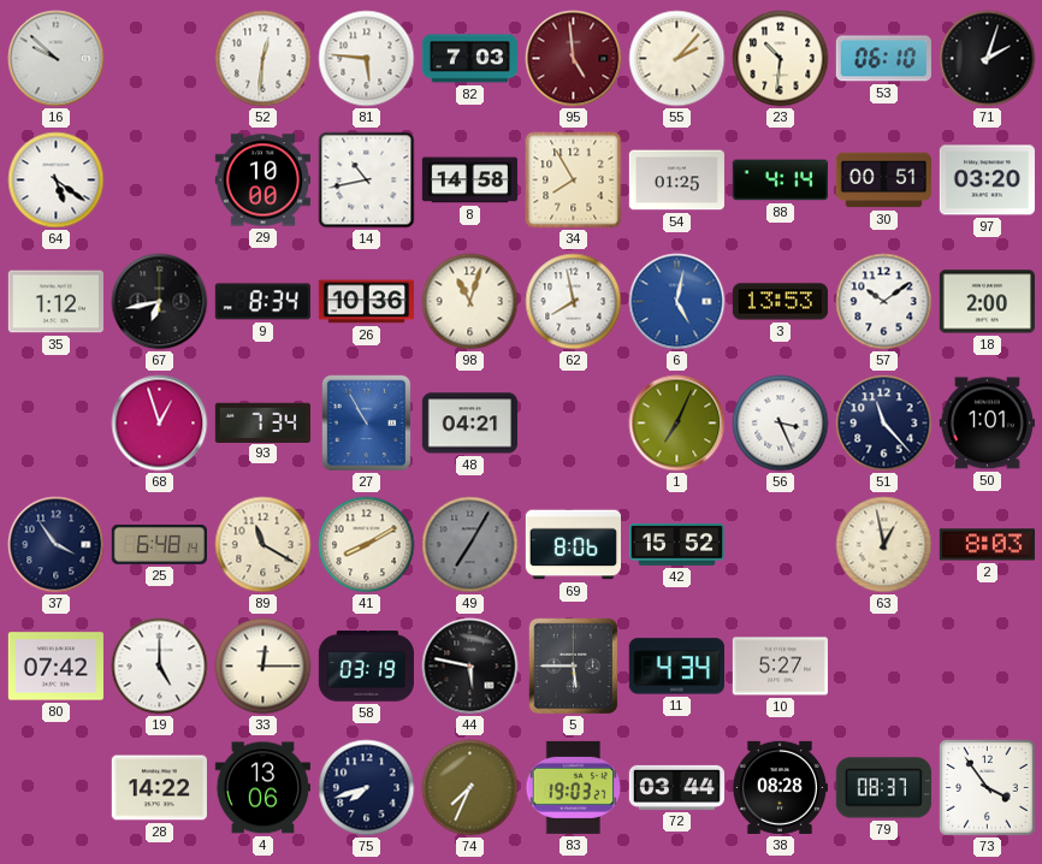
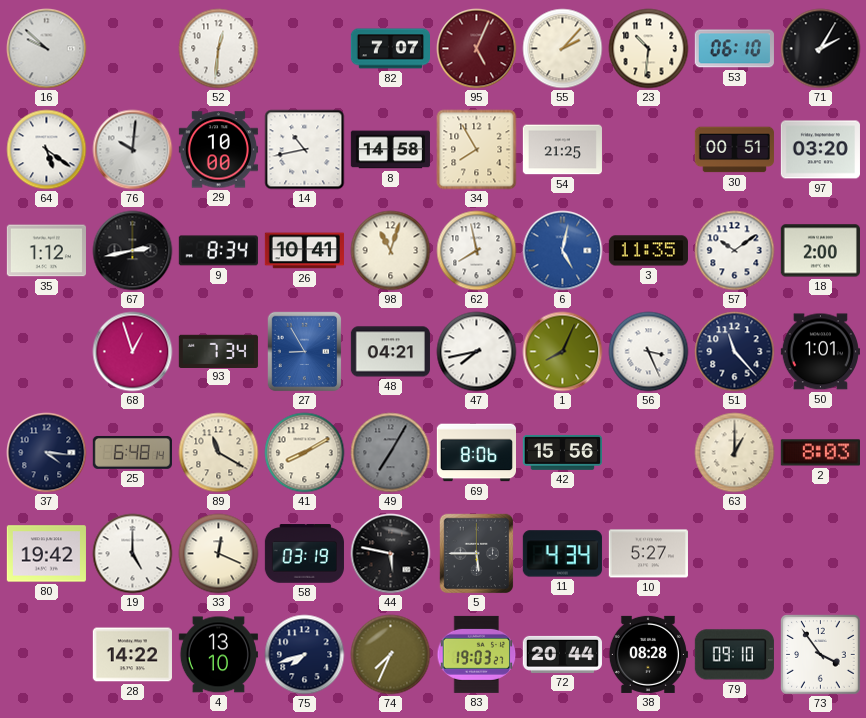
81: 5:46 -> none (367, 59)
82: 7:03 -> 7:07 (390, 49)
95: 4:59 -> 5:04 (477, 49)
71: 2:03 -> 2:05 (821, 49)
76: none -> 10:01 (133, 150)
54: 01:25 -> 21:25 (562, 150)
88: 4:14 -> none (780, 181)
67: 6:43 -> 2:43 (133, 251)
26: 10:36 -> 10:41 (304, 251)
3: 13:53 -> 11:35 (648, 251)
27: 10:55 -> 8:55 (305, 352)
47: none -> 7:43 (477, 352)
1: 7:04 -> 8:04 (563, 352)
37: 3:54 -> 4:16 (47, 453)
42: 15:52 -> 15:56 (562, 453)
63: 12:58 -> 1:00 (735, 453)
80: 07:42 -> 19:42 (46, 554)
33: 12:15 -> 12:19 (219, 554)
4: 13:06 -> 13:10 (218, 655)
72: 03:44 -> 20:44 (562, 654)
79: 08:37 -> 09:10 (734, 655)
